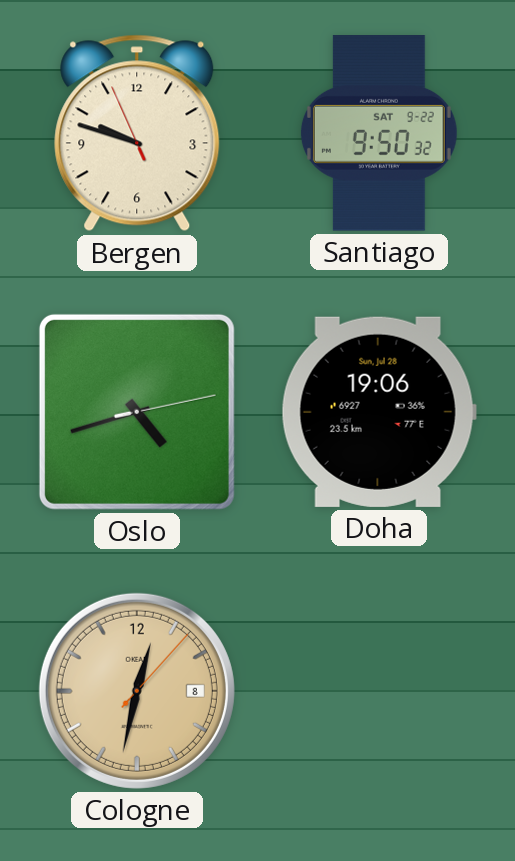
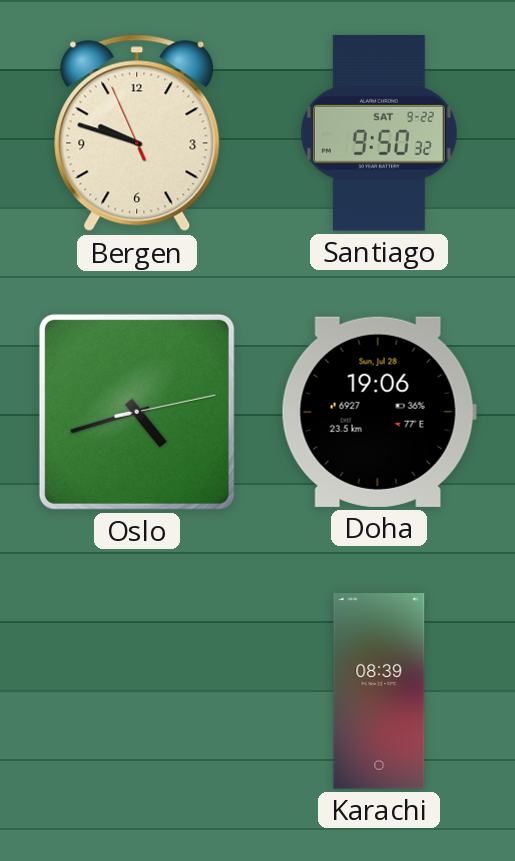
Cologne: 12:32 -> none (137, 691)
Karachi: none -> 08:39 (379, 691)
